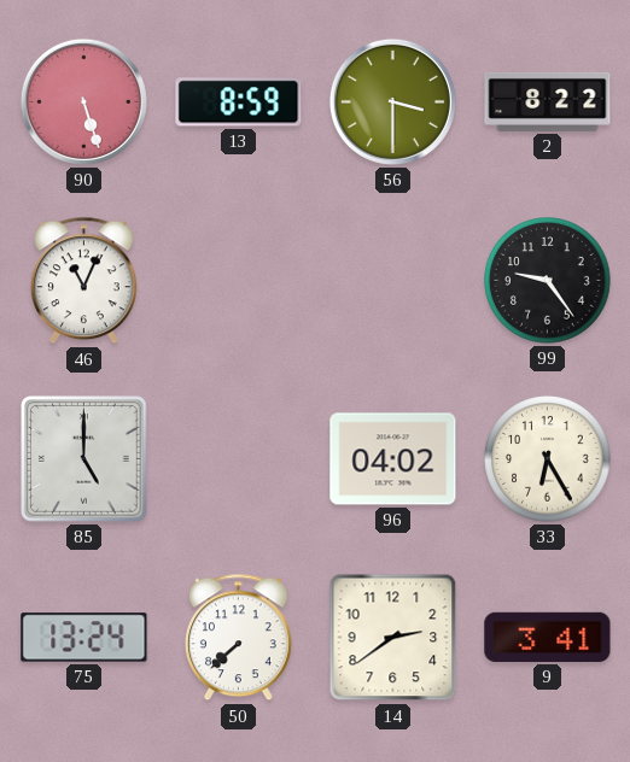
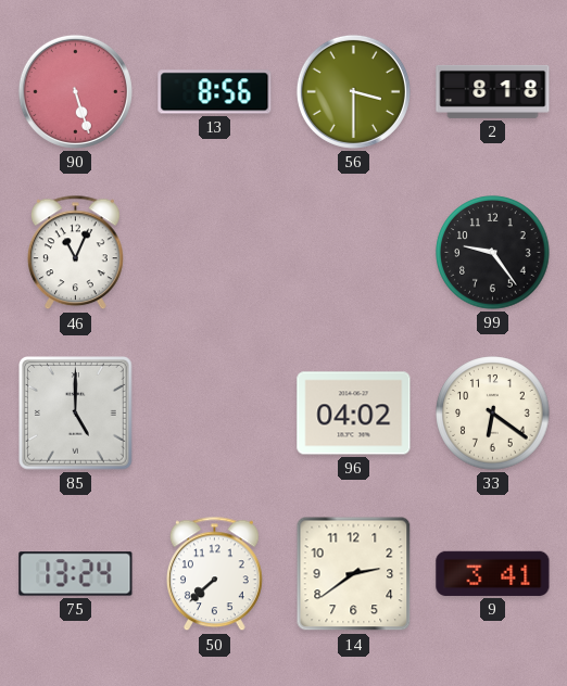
13: 8:59 -> 8:56 (215, 92)
2: 8:22 -> 8:18 (493, 91)
33: 6:25 -> 6:21 (493, 414)
